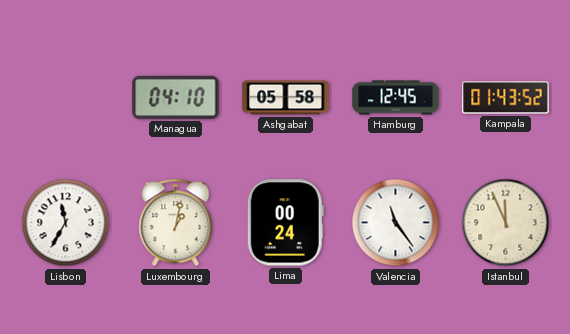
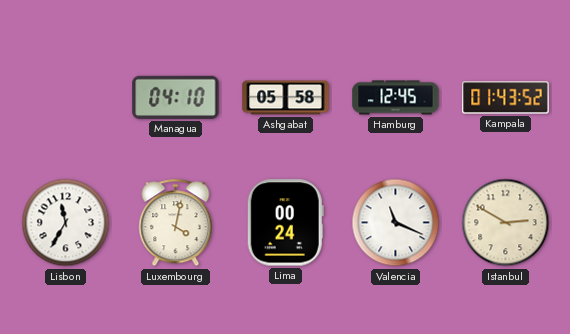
Luxembourg: 1:02 -> 4:02 (176, 223)
Valencia: 11:24 -> 11:19 (396, 223)
Istanbul: 11:56 -> 2:50 (506, 223)
